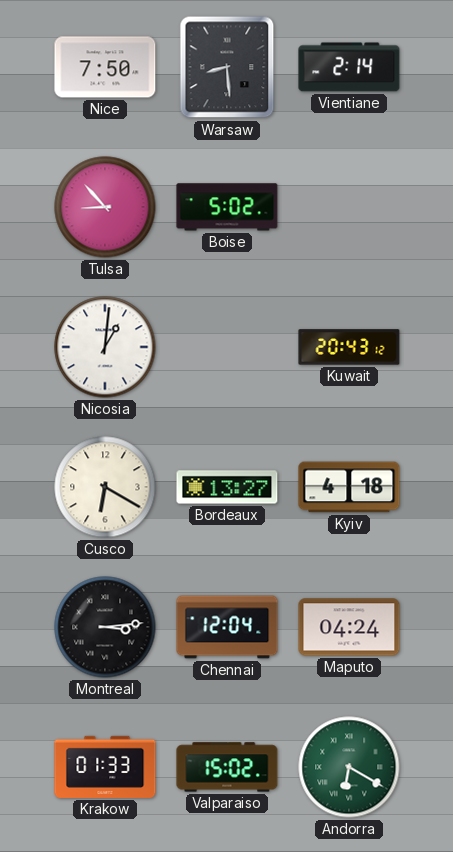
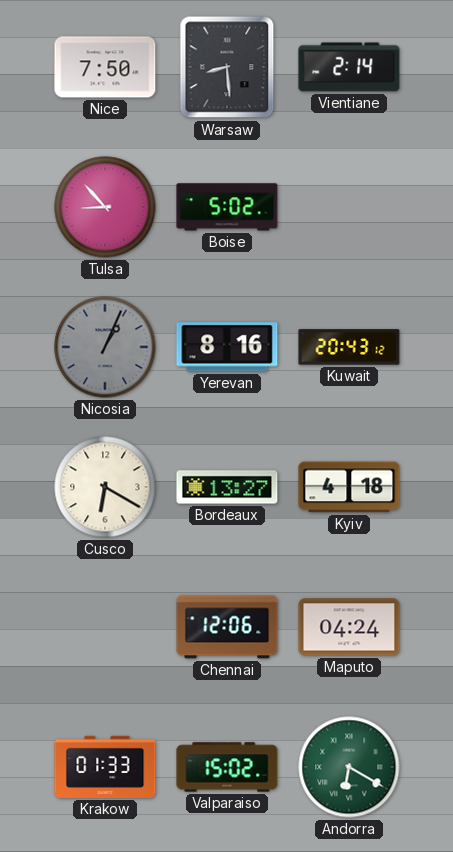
Nicosia: 1:01 -> 1:04 (105, 347)
Nicosia dial: white -> grey (105, 347)
Yerevan: none -> 8:16 (227, 347)
Montreal: 3:14 -> none (105, 627)
Chennai: 12:04 -> 12:06 (227, 627)
